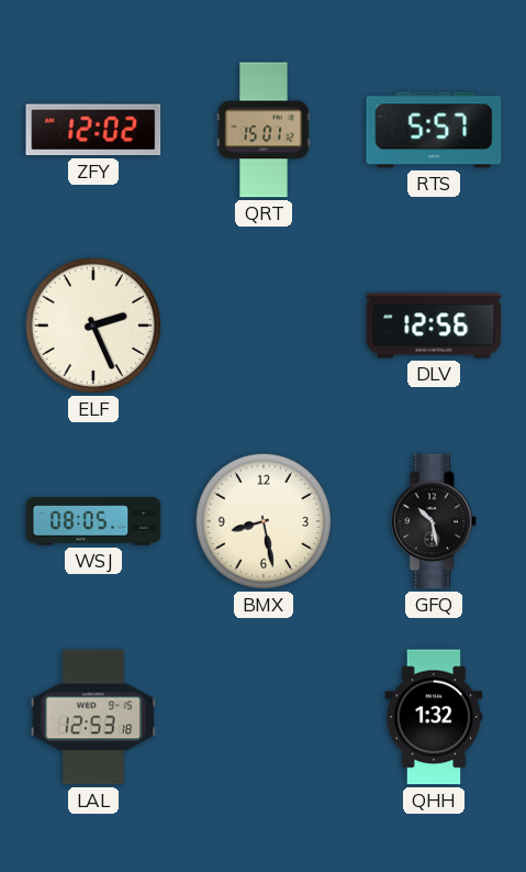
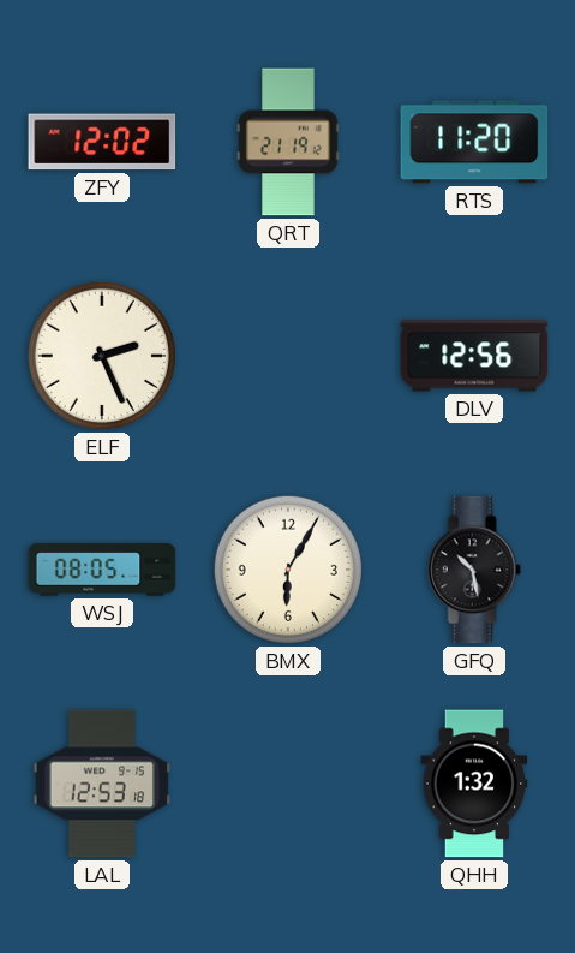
QRT: 15:01 -> 21:19 (288, 142)
RTS: 5:57 -> 11:20 (474, 142)
BMX: 8:28 -> 6:05 (288, 570)
